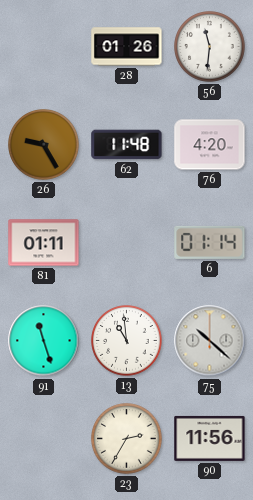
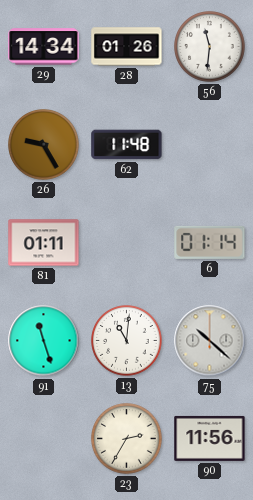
29: none -> 14:34 (44, 47)
76: 4:20 -> none (210, 145)
13: 10:59 -> 11:01 (127, 341)
